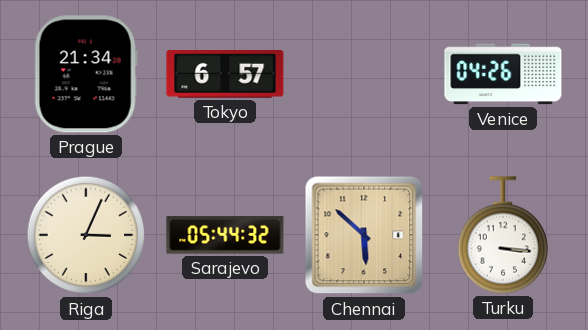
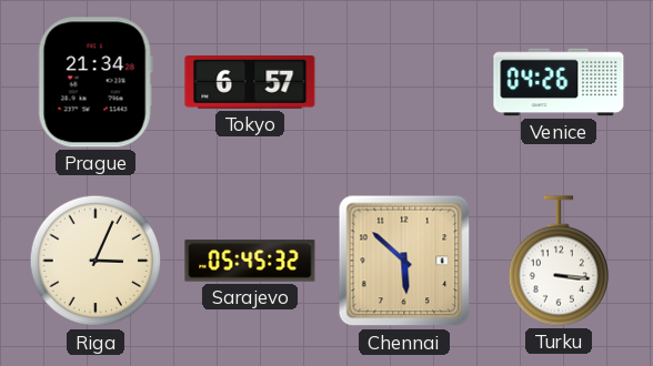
Sarajevo: 05:44 -> 05:45 (250, 261)
